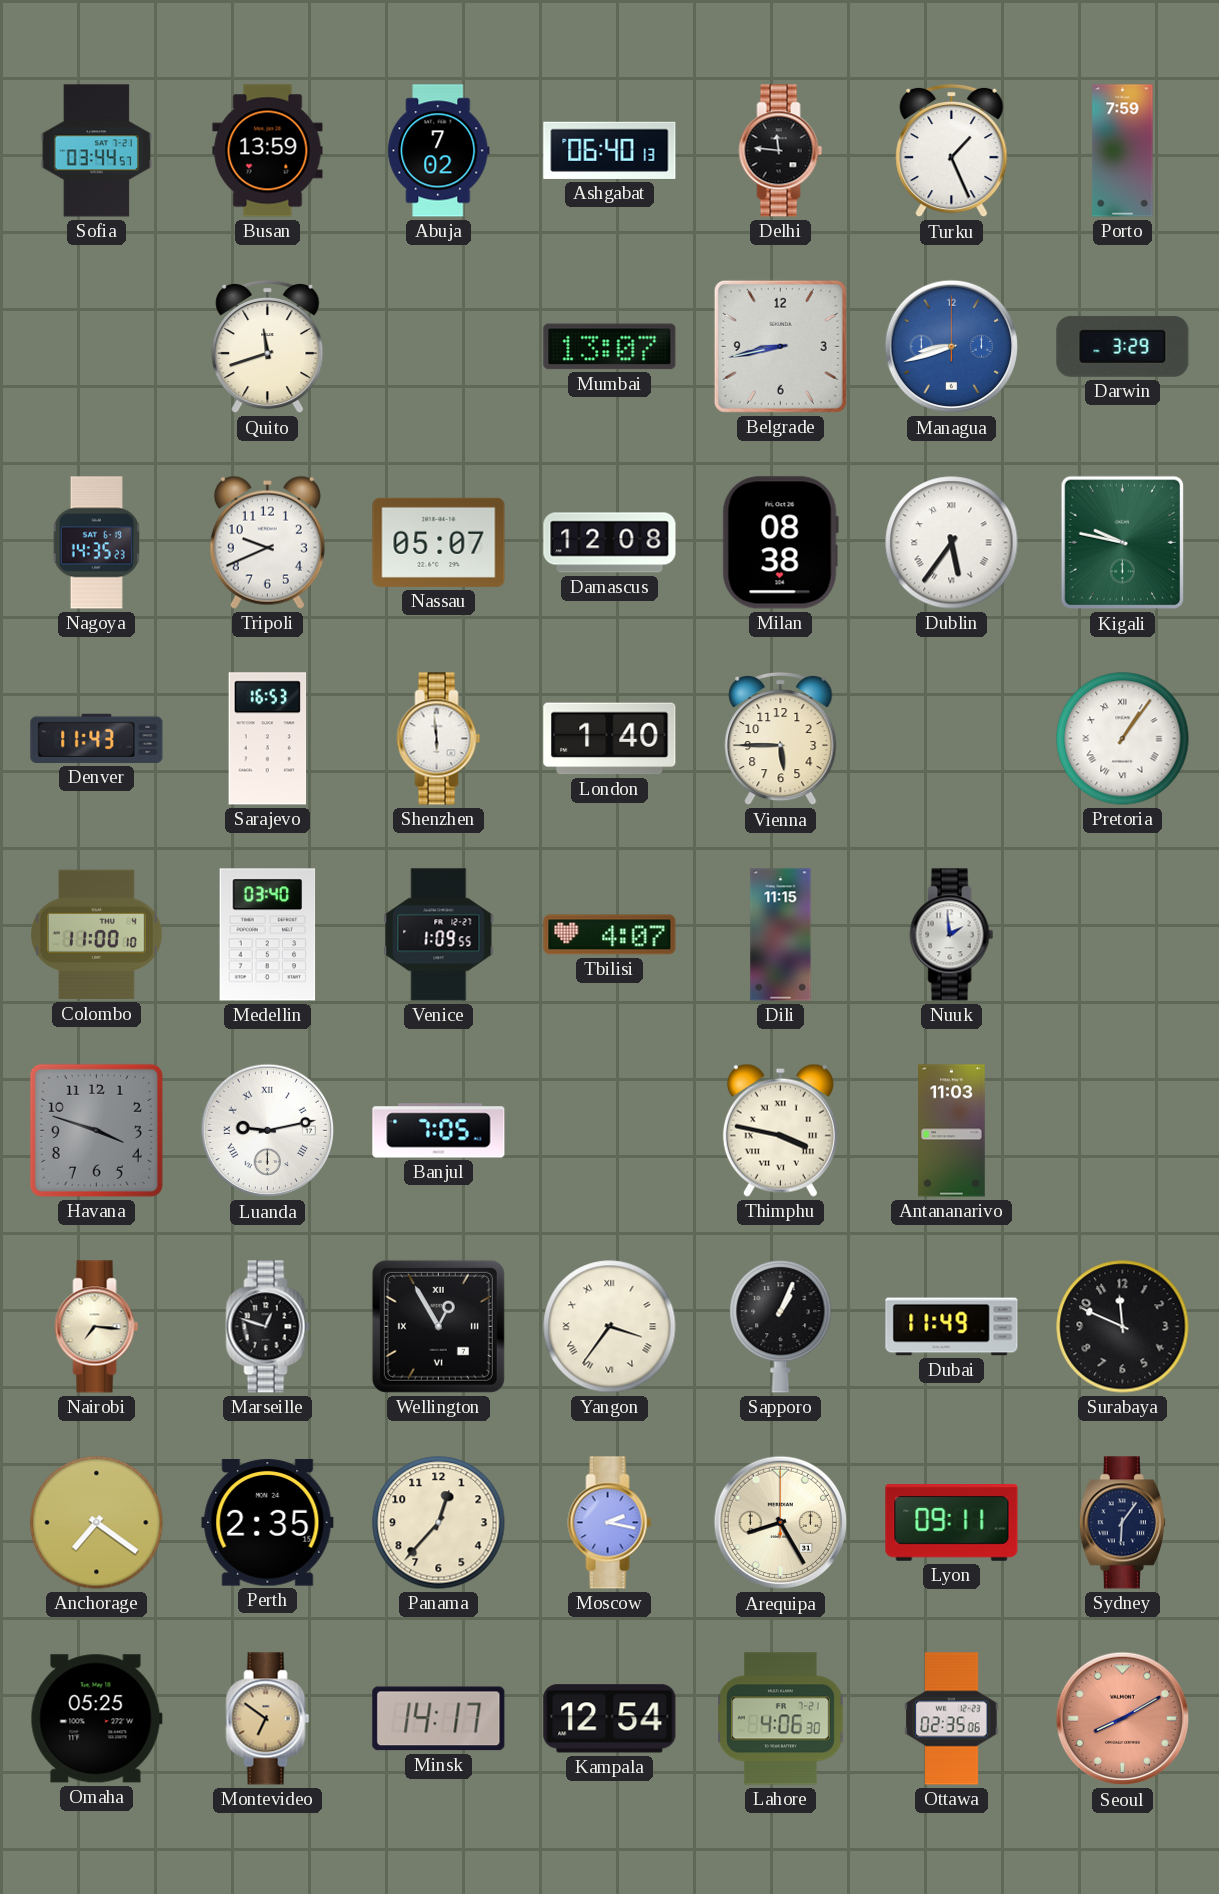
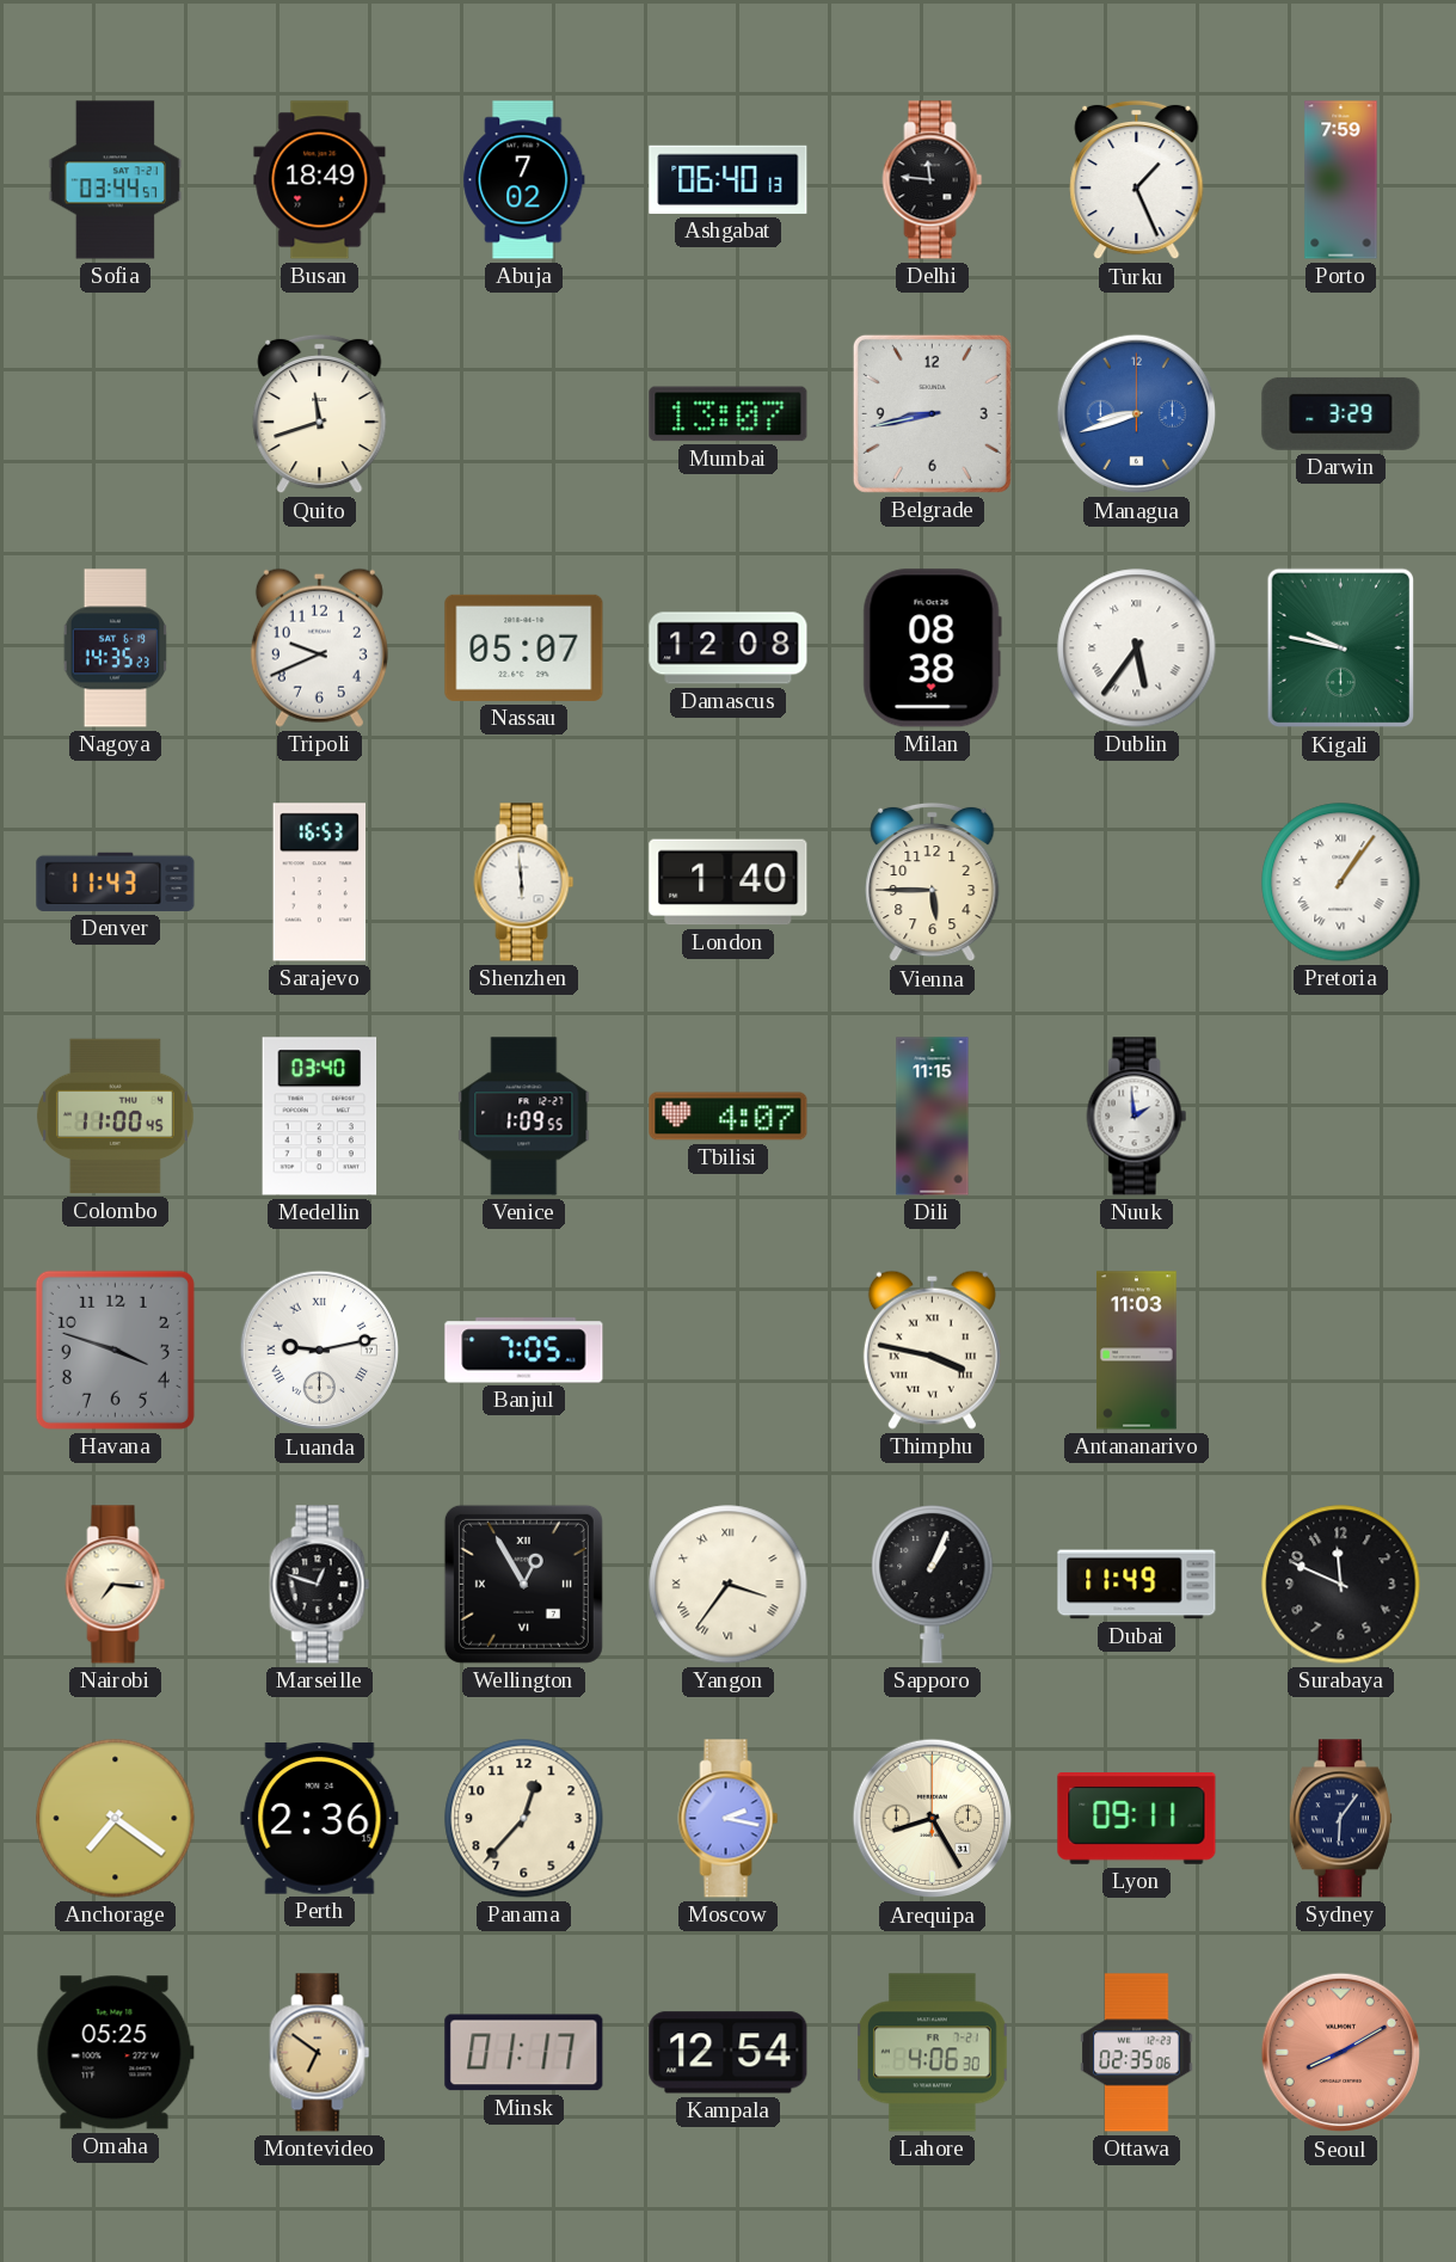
Busan: 13:59 -> 18:49 (320, 180)
Colombo: 11:00:10 -> 11:00:45 (116, 1117)
Perth: 2:35 -> 2:36 (320, 1819)
Minsk: 14:17 -> 01:17 (524, 2053)
